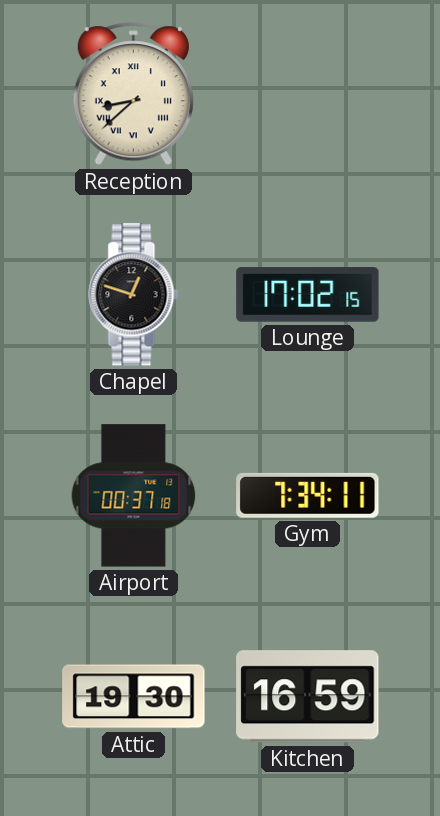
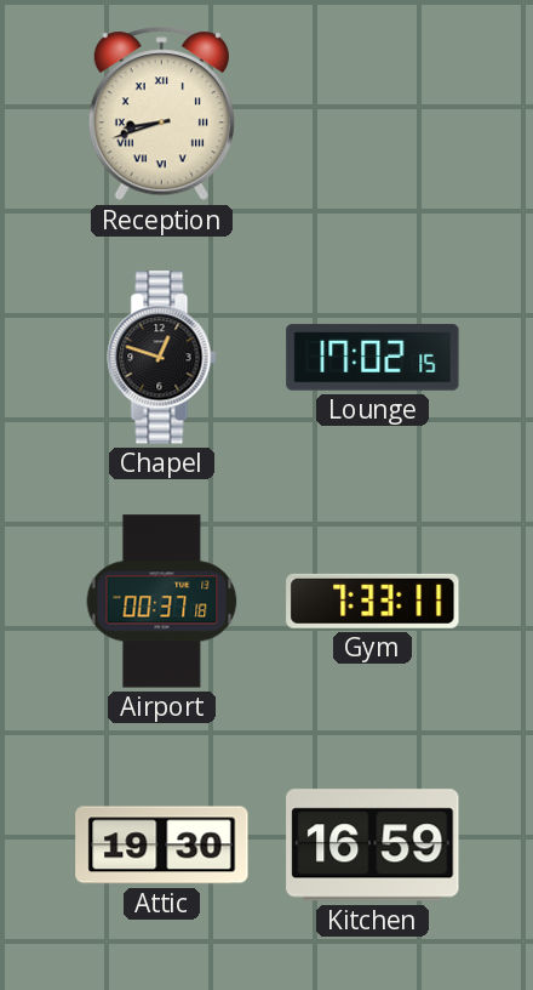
Reception: 8:38 -> 8:42 (161, 114)
Gym: 7:34 -> 7:33 (373, 601)
